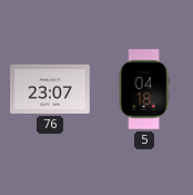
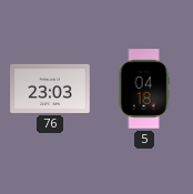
76: 23:07 -> 23:03 (50, 89)
